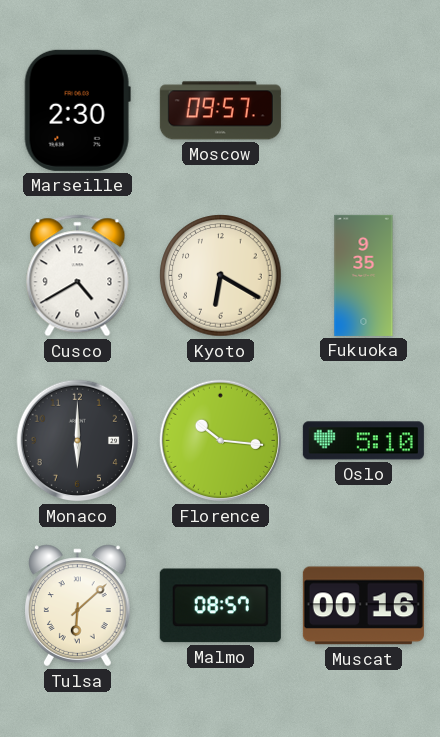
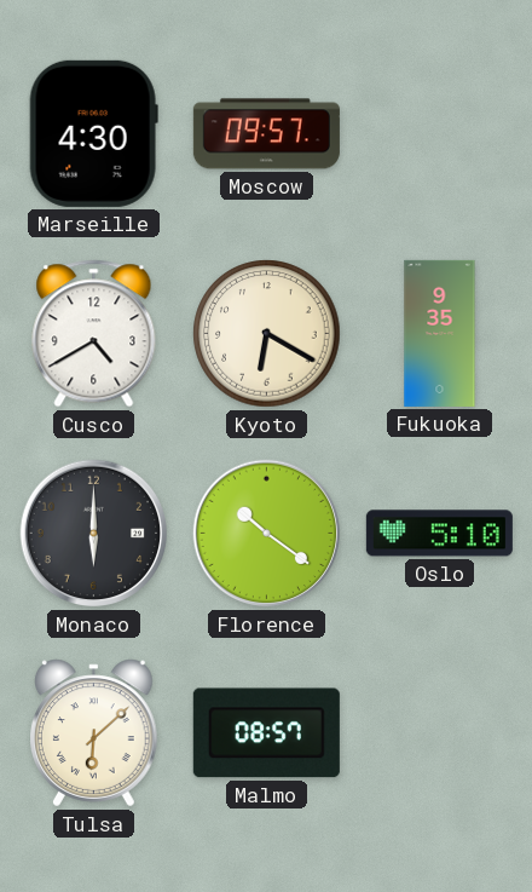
Marseille: 2:30 -> 4:30 (93, 133)
Florence: 10:16 -> 10:21 (267, 534)
Muscat: 00:16 -> none (363, 606)
